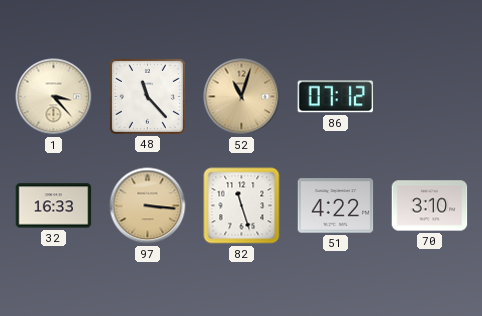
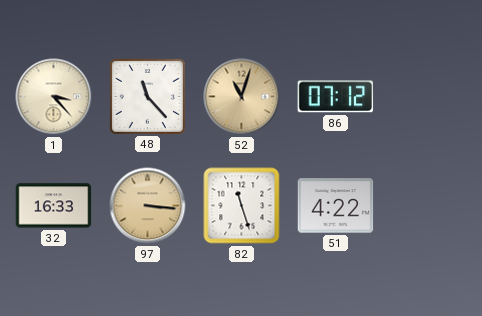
70: 3:10 -> none (430, 206)
